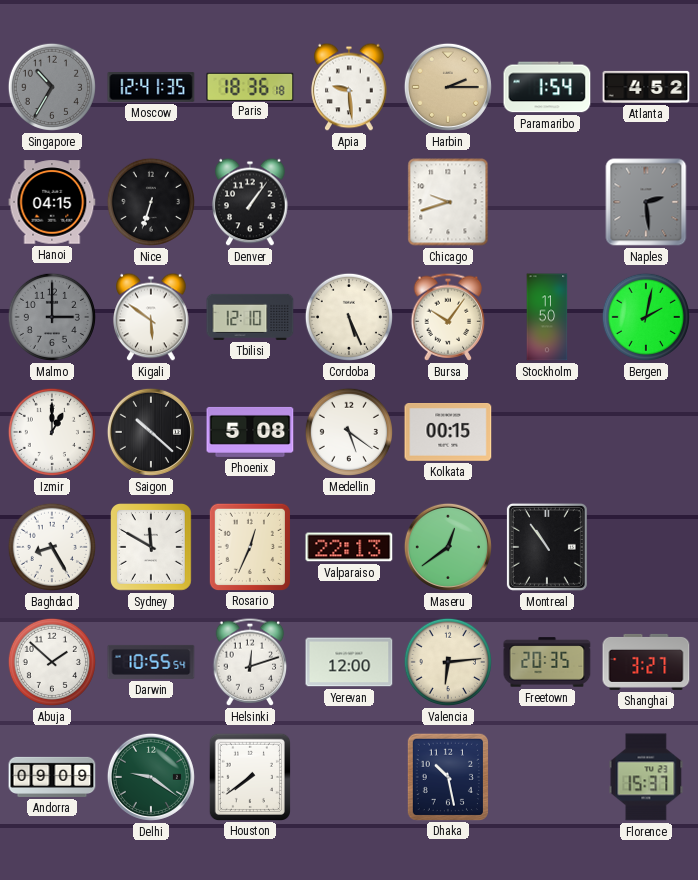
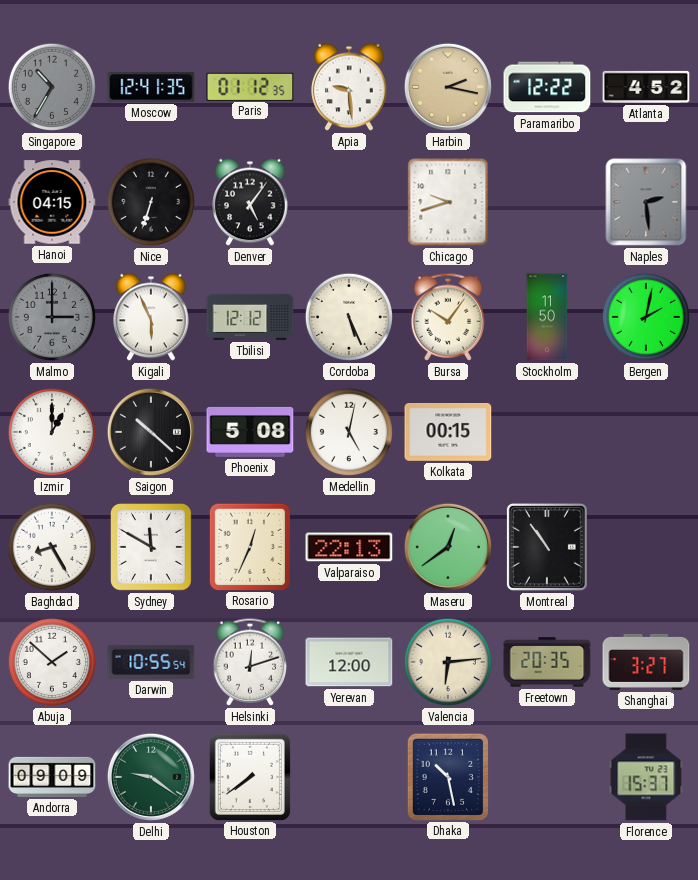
Paris: 18:36 -> 01:12 (250, 86)
Harbin: 2:15 -> 2:17 (448, 87)
Paramaribo: 1:54 -> 12:22 (547, 87)
Denver: 1:06 -> 5:06 (250, 202)
Kigali: 5:51 -> 5:56 (151, 317)
Tbilisi: 12:10 -> 12:12 (250, 317)
Medellin: 5:21 -> 5:02 (349, 432)
